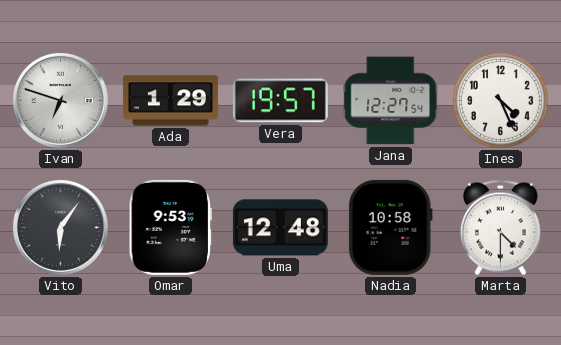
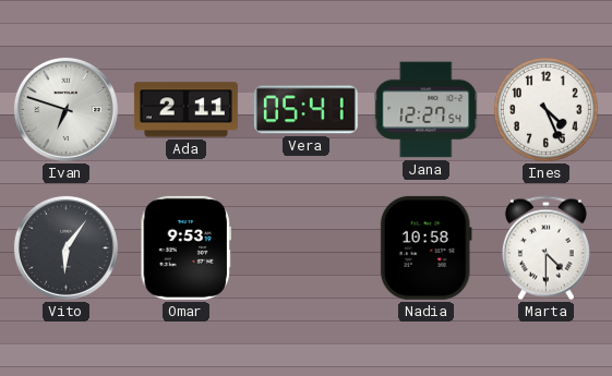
Ada: 1:29 -> 2:11 (185, 110)
Vera: 19:57 -> 05:41 (305, 110)
Uma: 12:48 -> none (280, 228)
